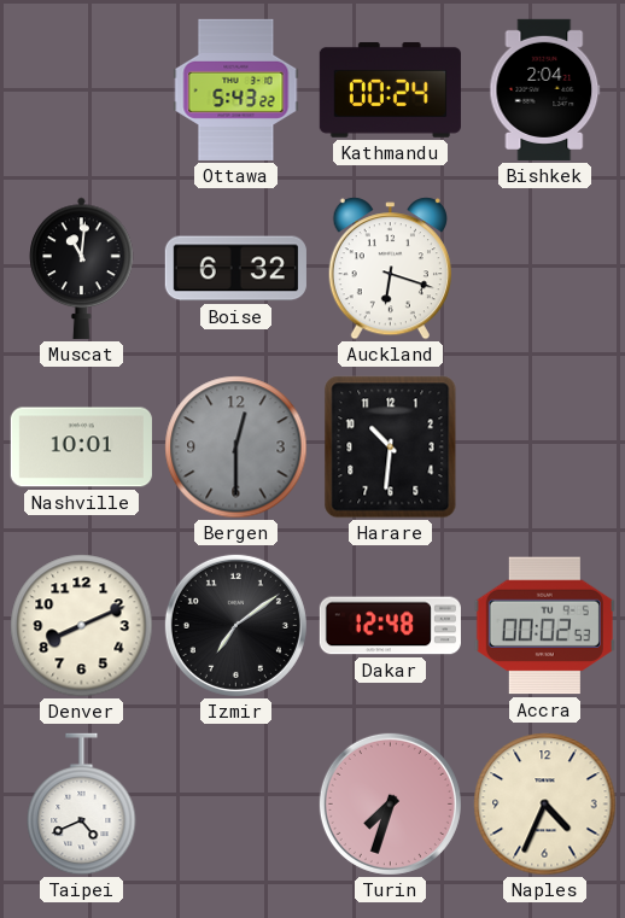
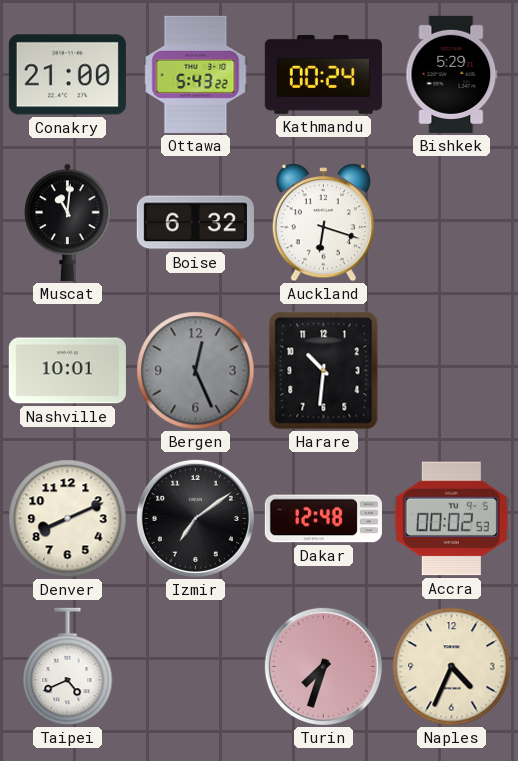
Conakry: none -> 21:00 (67, 75)
Bishkek: 2:04 -> 5:29 (452, 74)
Bergen: 12:30 -> 12:26 (196, 371)
